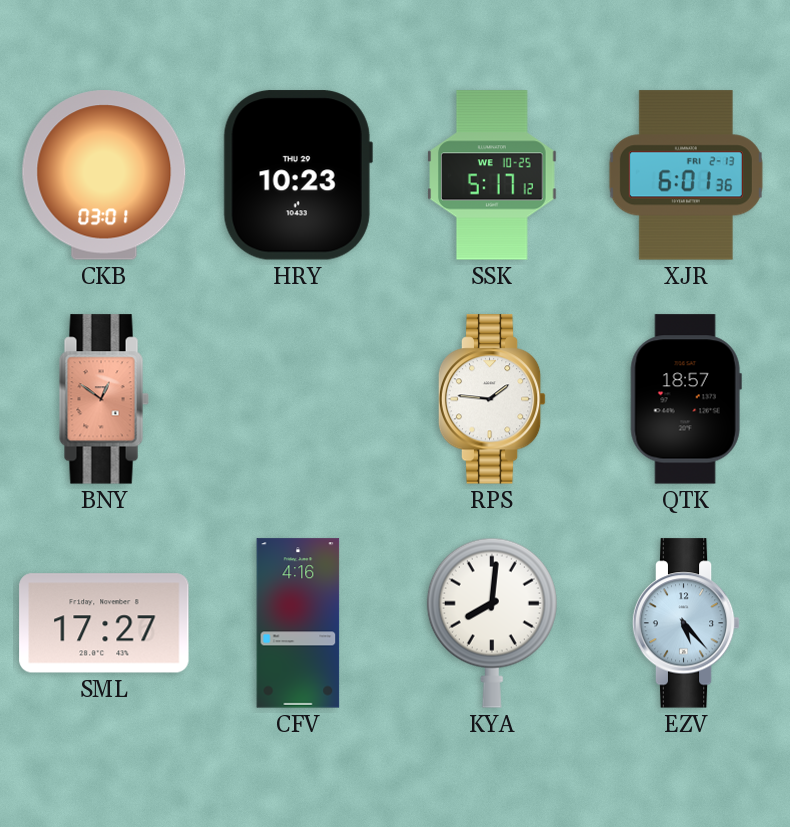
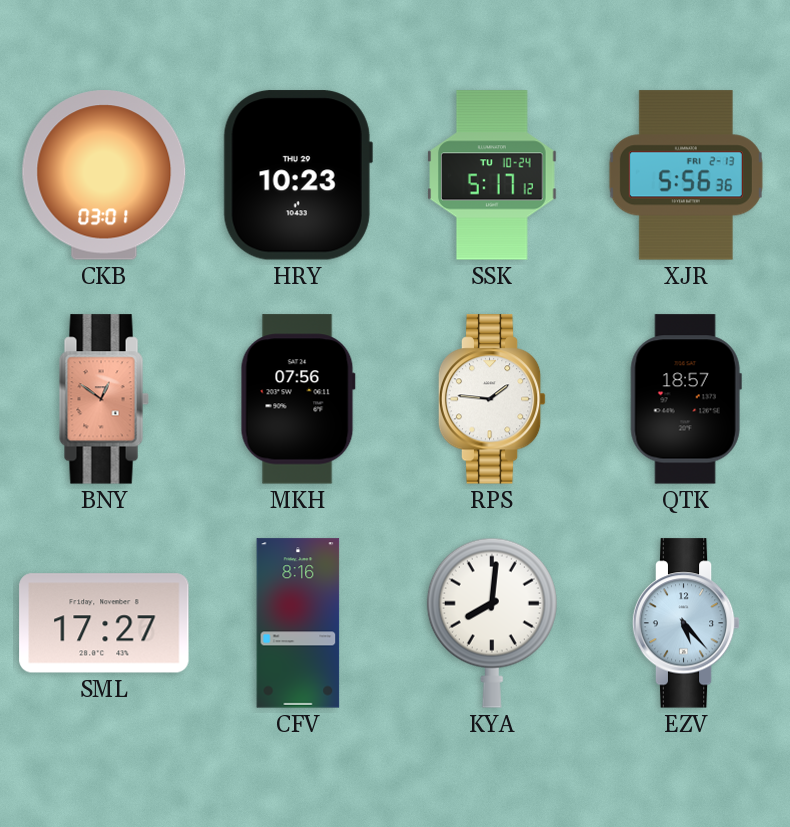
SSK date: WE 10-25 -> TU 10-24 (492, 175)
XJR: 6:01 -> 5:56 (686, 175)
MKH: none -> 07:56 (298, 399)
CFV: 4:16 -> 8:16 (298, 623)
